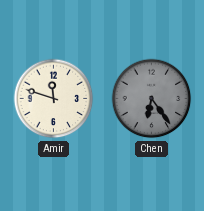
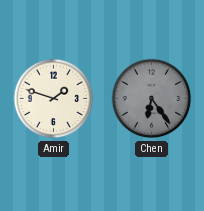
Amir: 11:48 -> 1:48 (54, 99)
